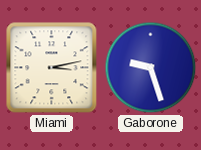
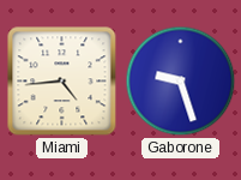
Miami: 3:13 -> 4:44 (62, 82)
